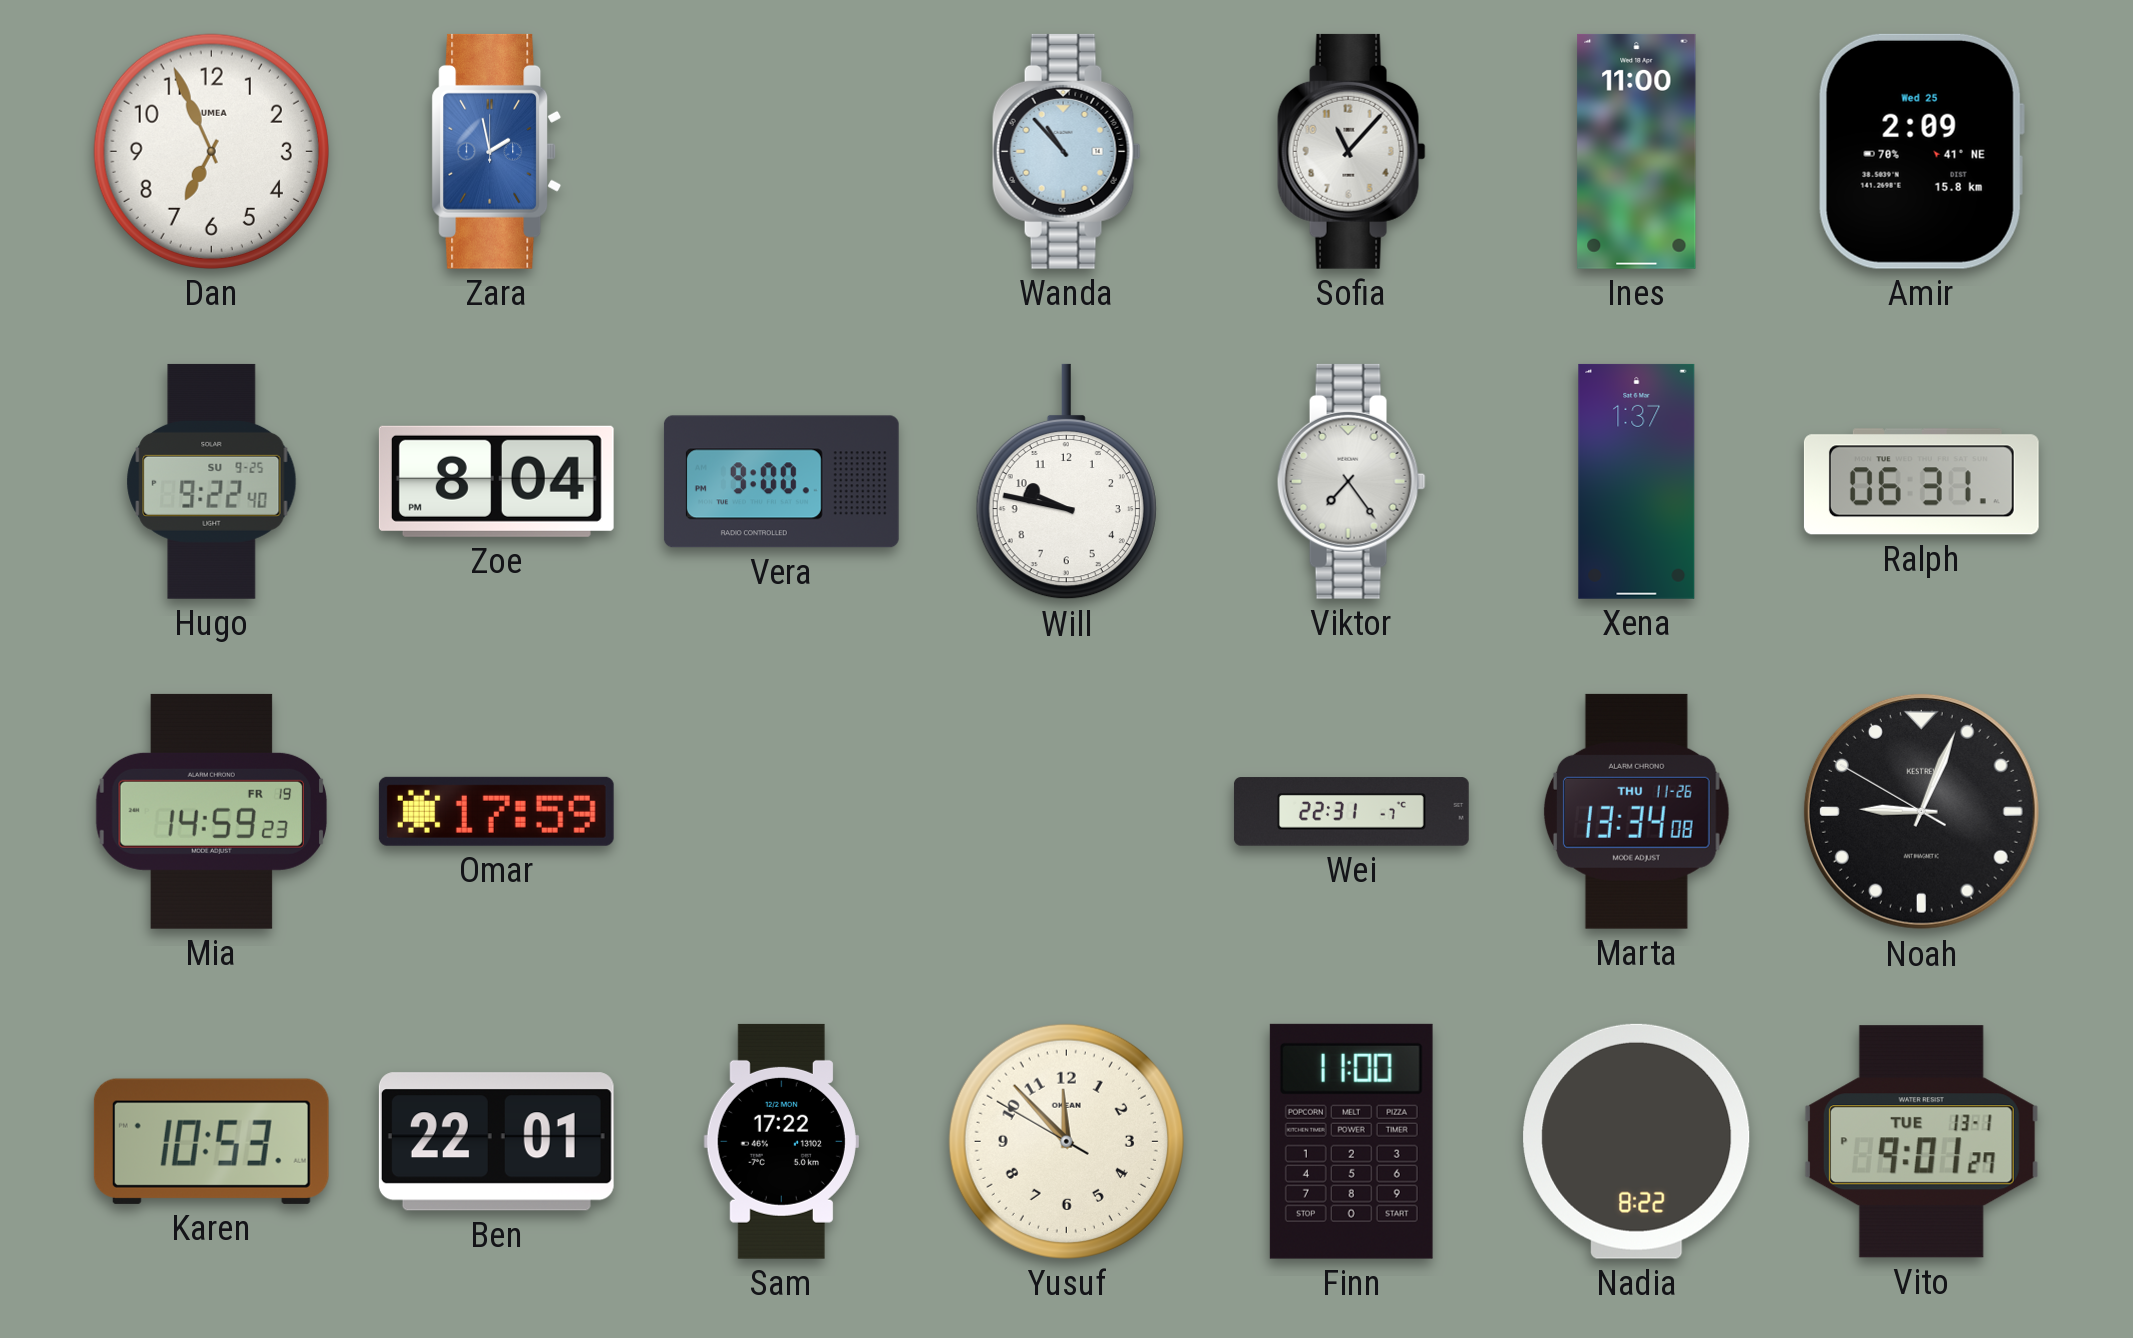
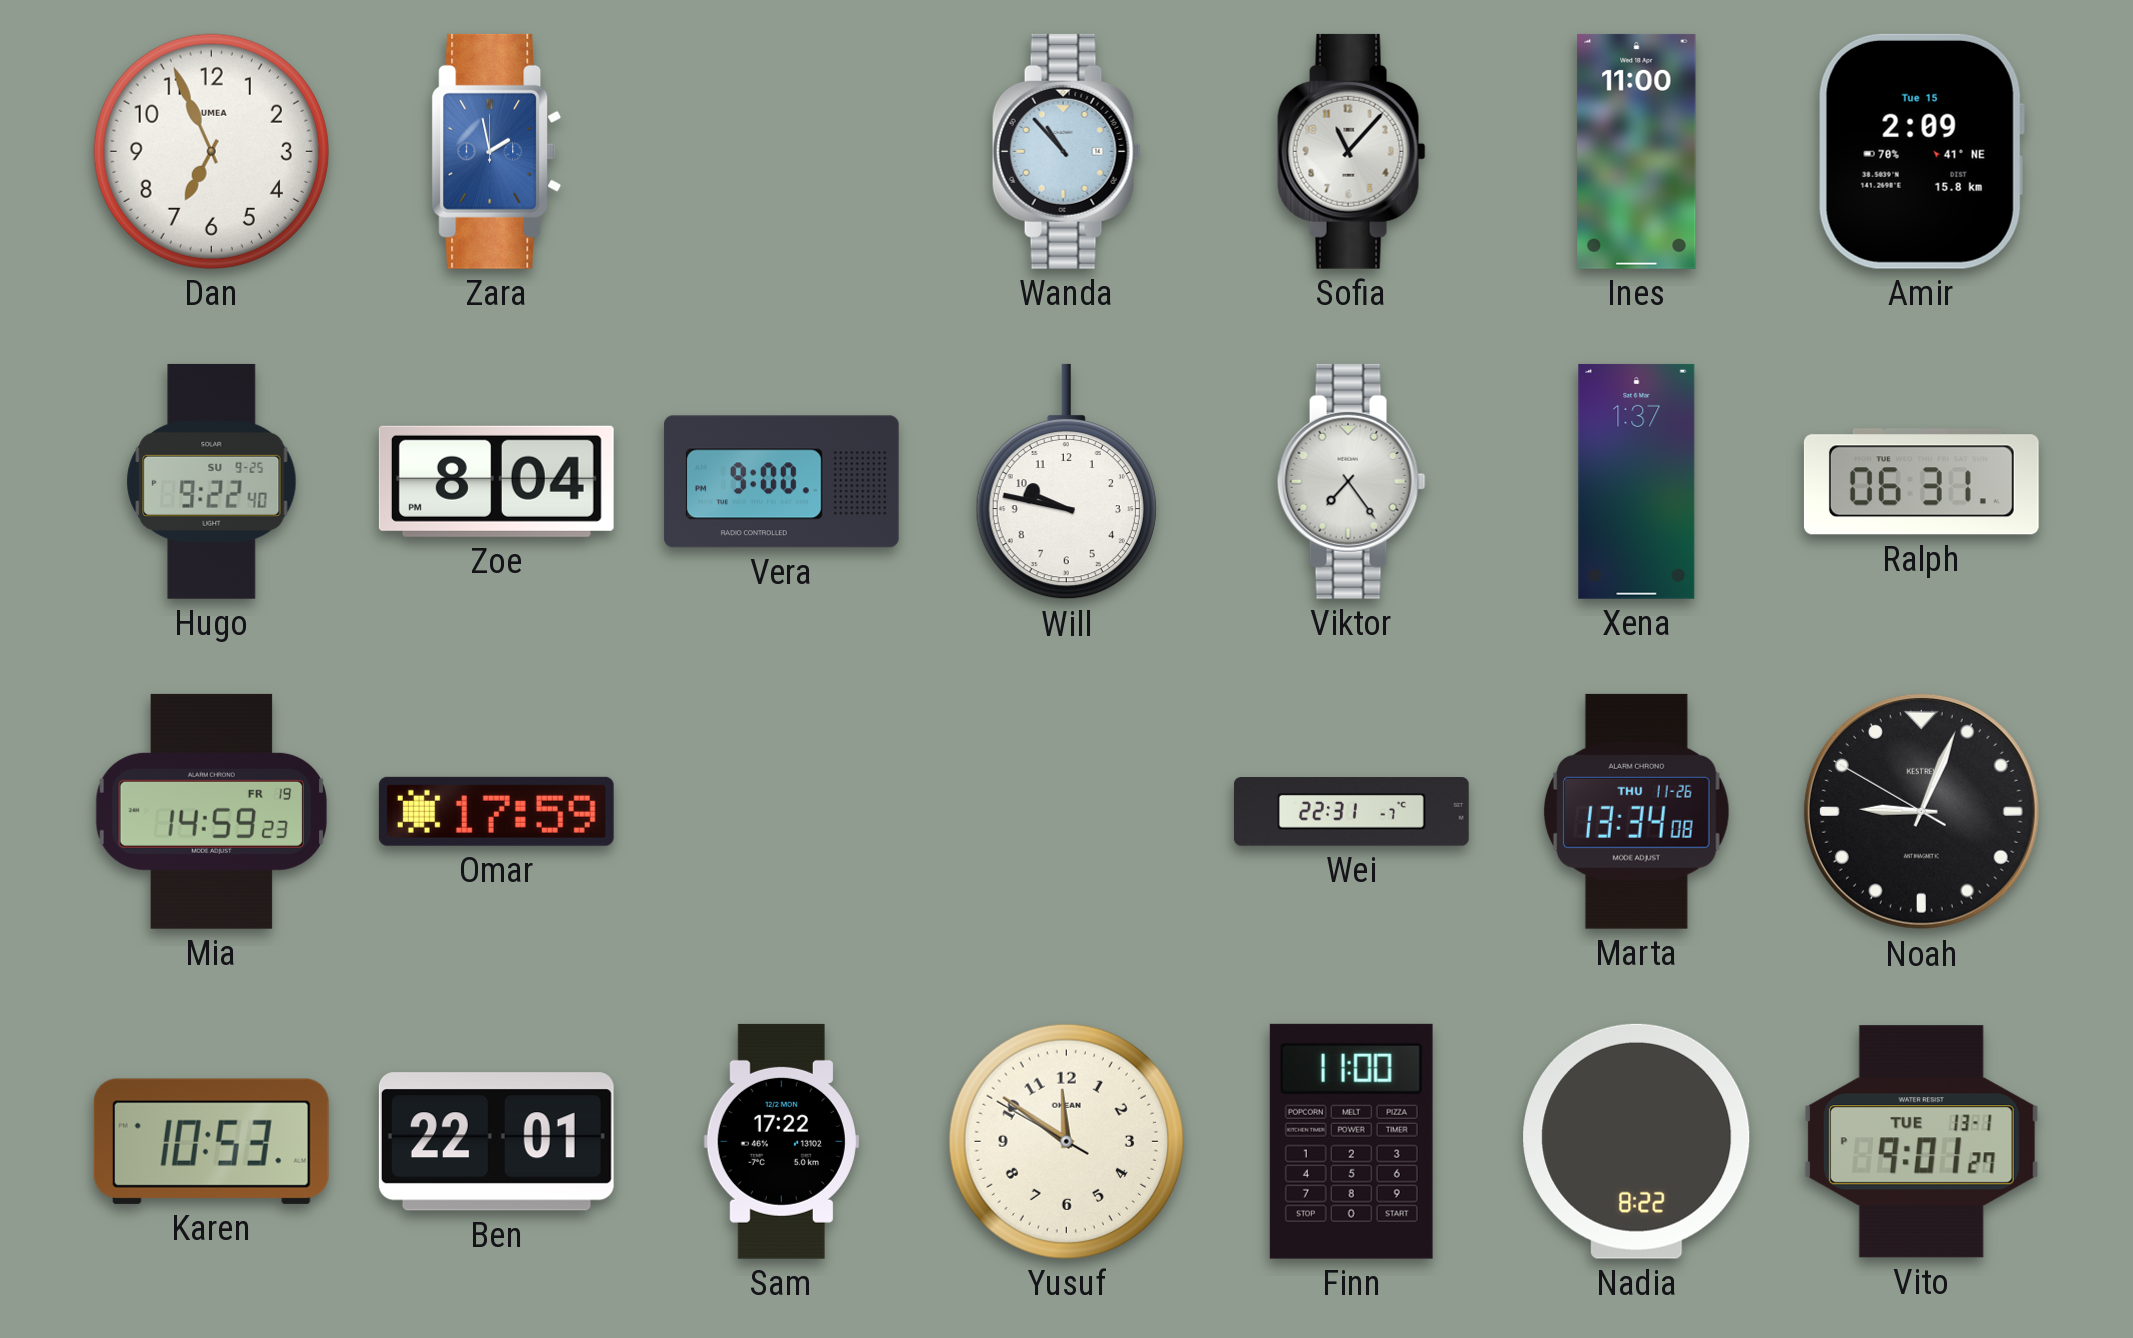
Amir date: Wed 25 -> Tue 15 (1921, 151)
Yusuf: 11:52 -> 11:50 (1066, 1141)
